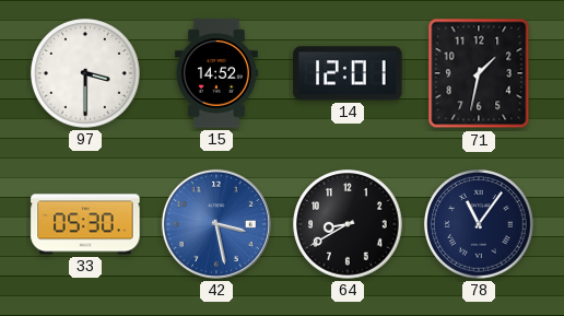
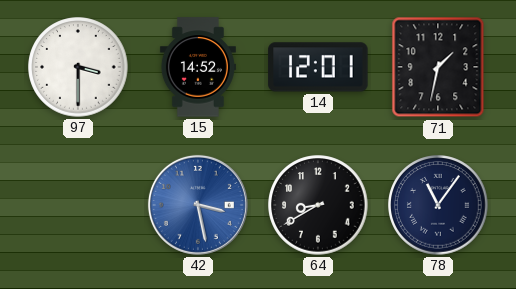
33: 05:30 -> none (85, 224)
